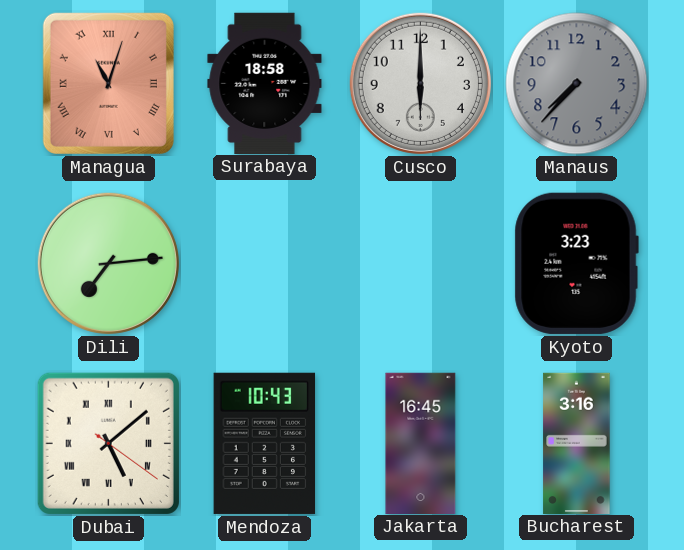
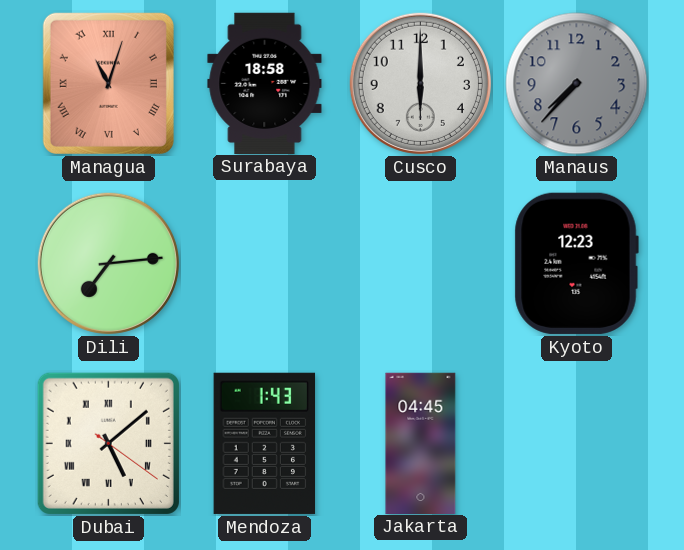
Kyoto: 3:23 -> 12:23 (576, 263)
Mendoza: 10:43 -> 1:43 (265, 443)
Jakarta: 16:45 -> 04:45 (421, 443)
Bucharest: 3:16 -> none (577, 443)
